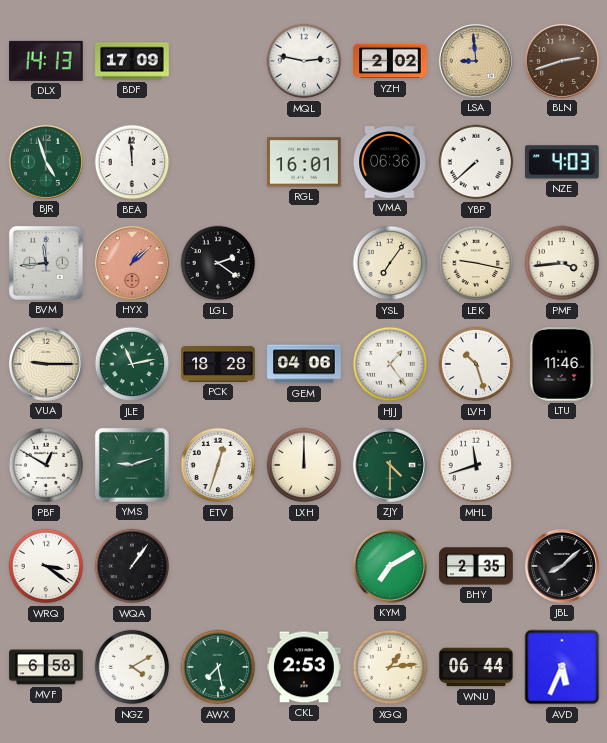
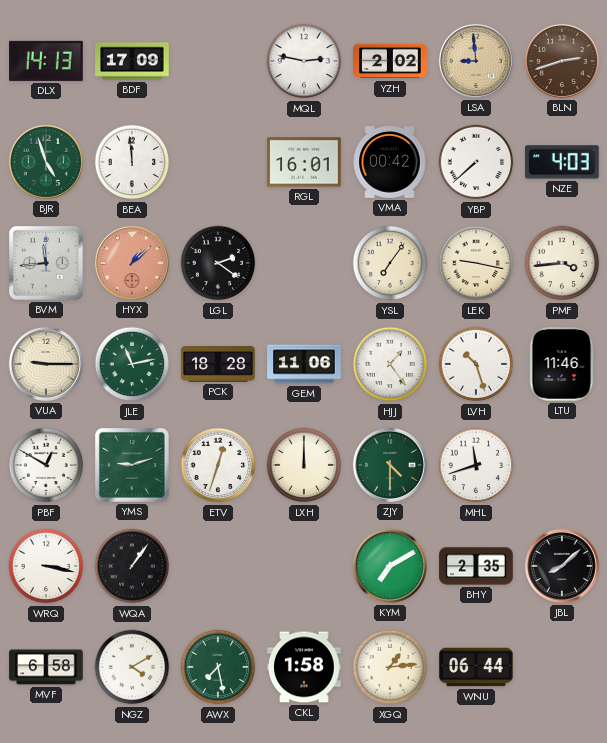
VMA: 06:36 -> 00:42 (390, 162)
GEM: 04:06 -> 11:06 (304, 364)
WRQ: 3:21 -> 3:17 (46, 566)
CKL: 2:53 -> 1:58 (304, 667)
AVD: 5:34 -> none (562, 667)
